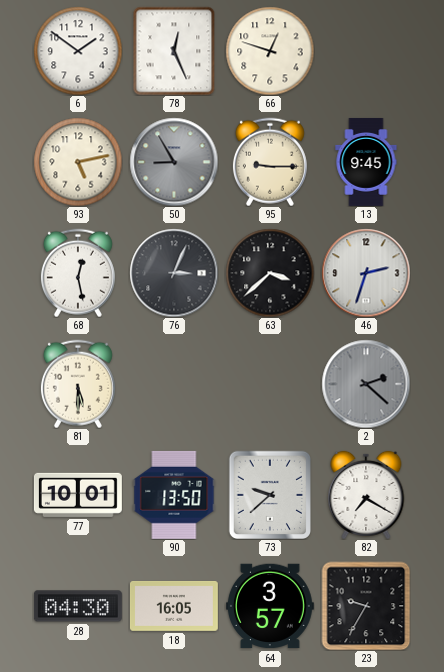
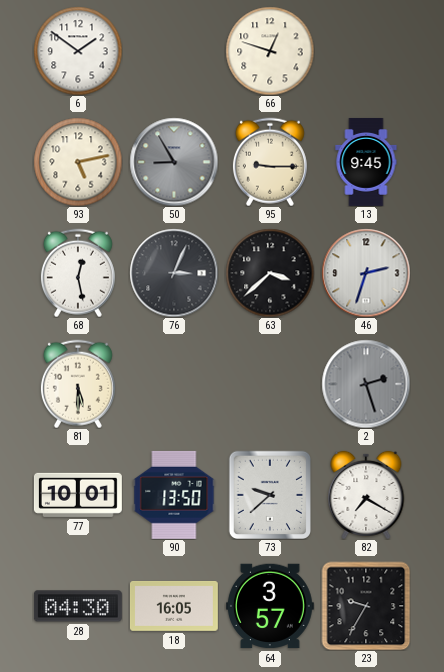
78: 12:26 -> none (174, 51)
2: 2:22 -> 2:27 (366, 384)
